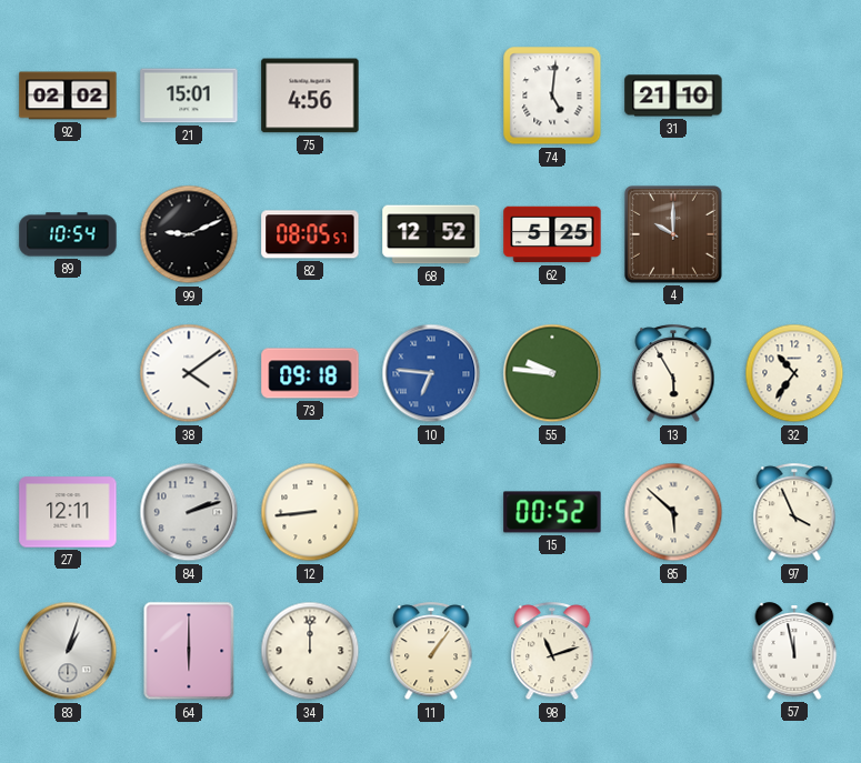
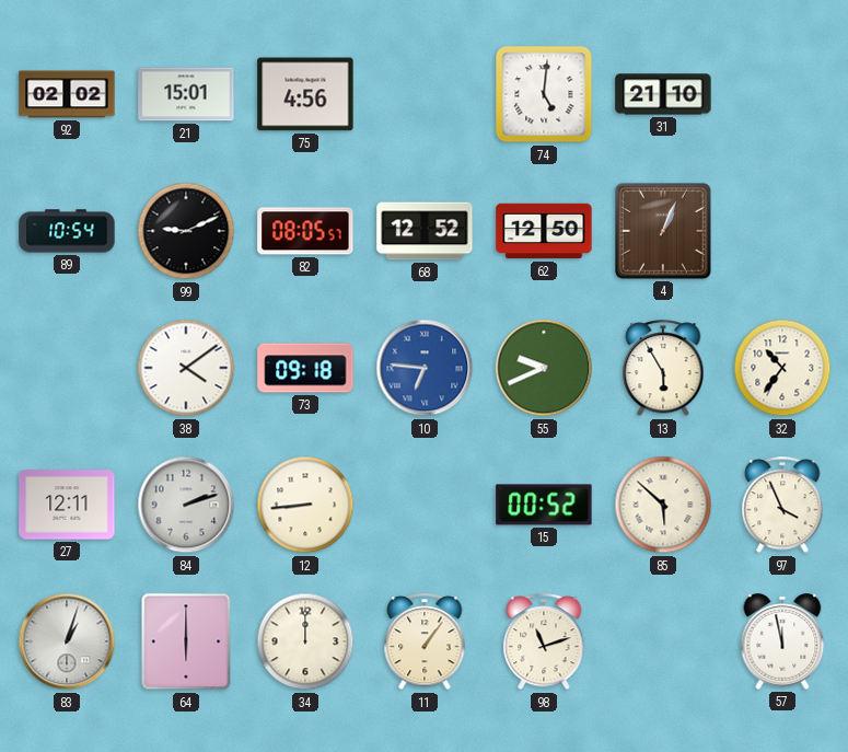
62: 5:25 -> 12:50 (544, 231)
4: 10:00 -> 1:04 (663, 231)
55: 9:46 -> 9:41 (544, 368)
